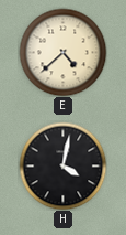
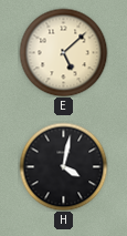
E: 4:38 -> 5:08 (63, 52)
